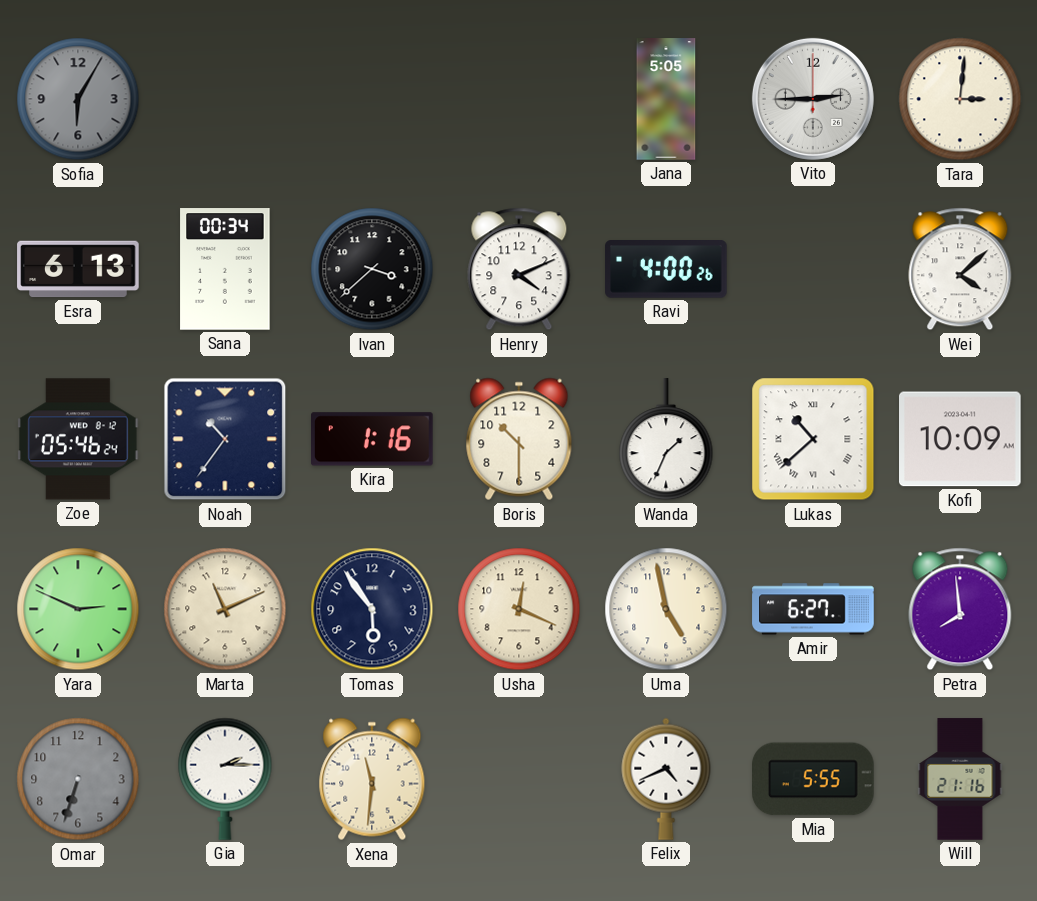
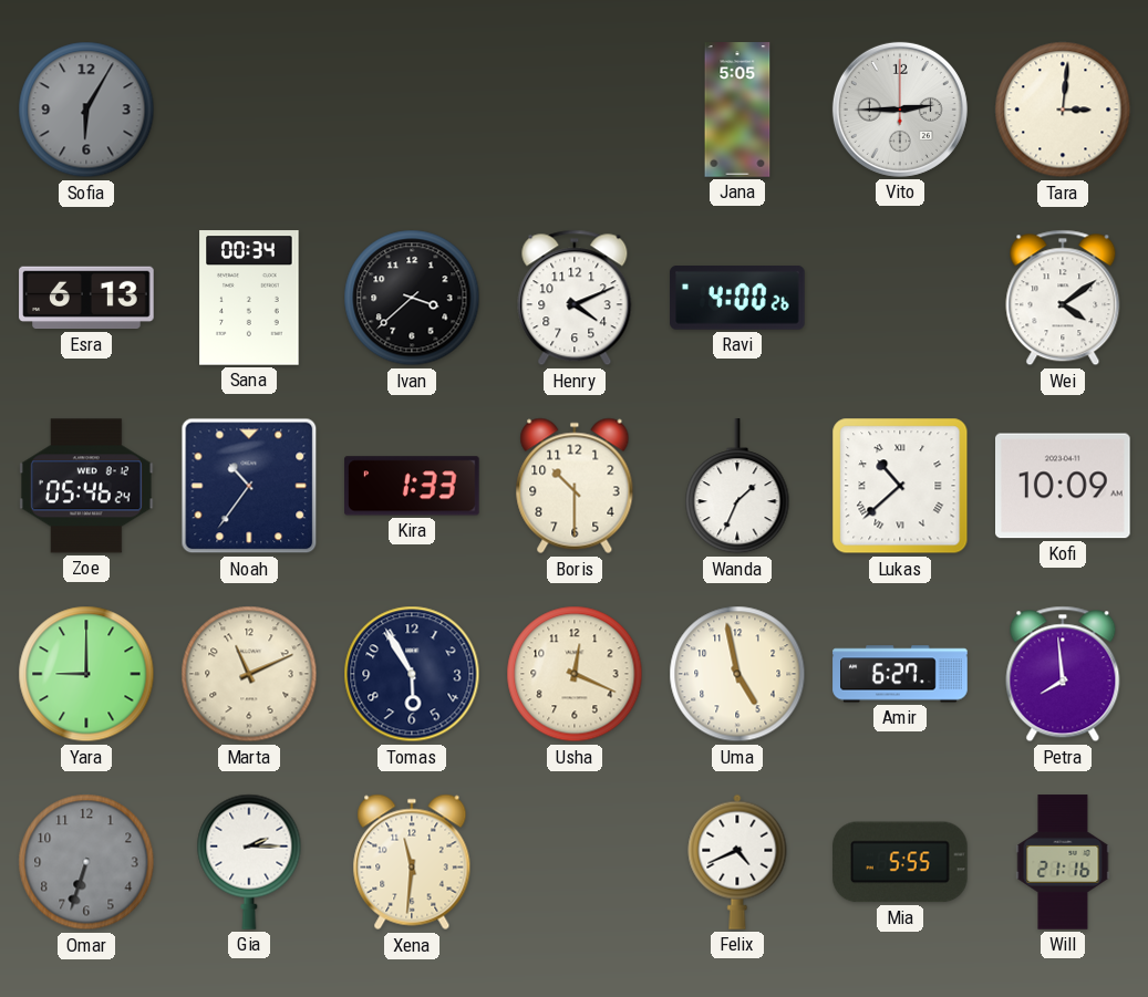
Wei: 4:08 -> 4:09 (1063, 298)
Kira: 1:16 -> 1:33 (413, 486)
Yara: 2:49 -> 9:00 (86, 674)
Tomas: 5:54 -> 5:55 (412, 674)
